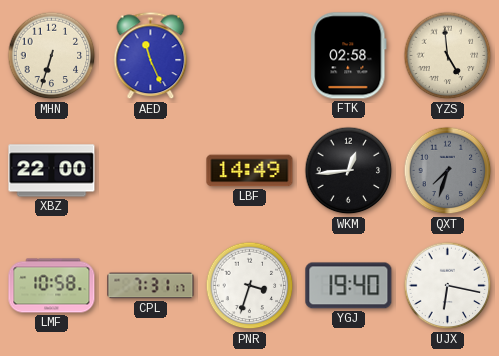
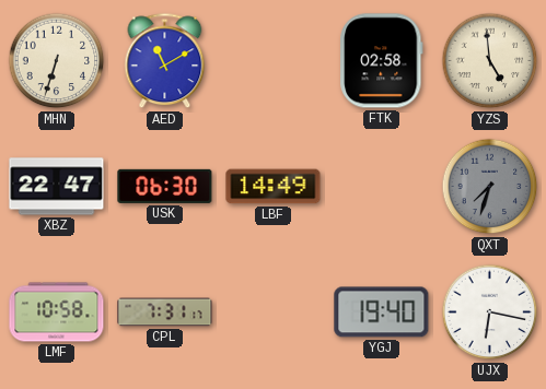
AED: 11:26 -> 11:10 (165, 61)
XBZ: 22:00 -> 22:47 (57, 187)
USK: none -> 06:30 (165, 186)
WKM: 12:44 -> none (349, 171)
PNR: 3:33 -> none (250, 286)
